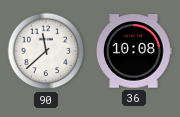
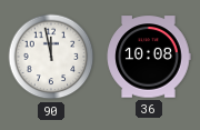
90: 11:38 -> 11:58 (51, 57)
